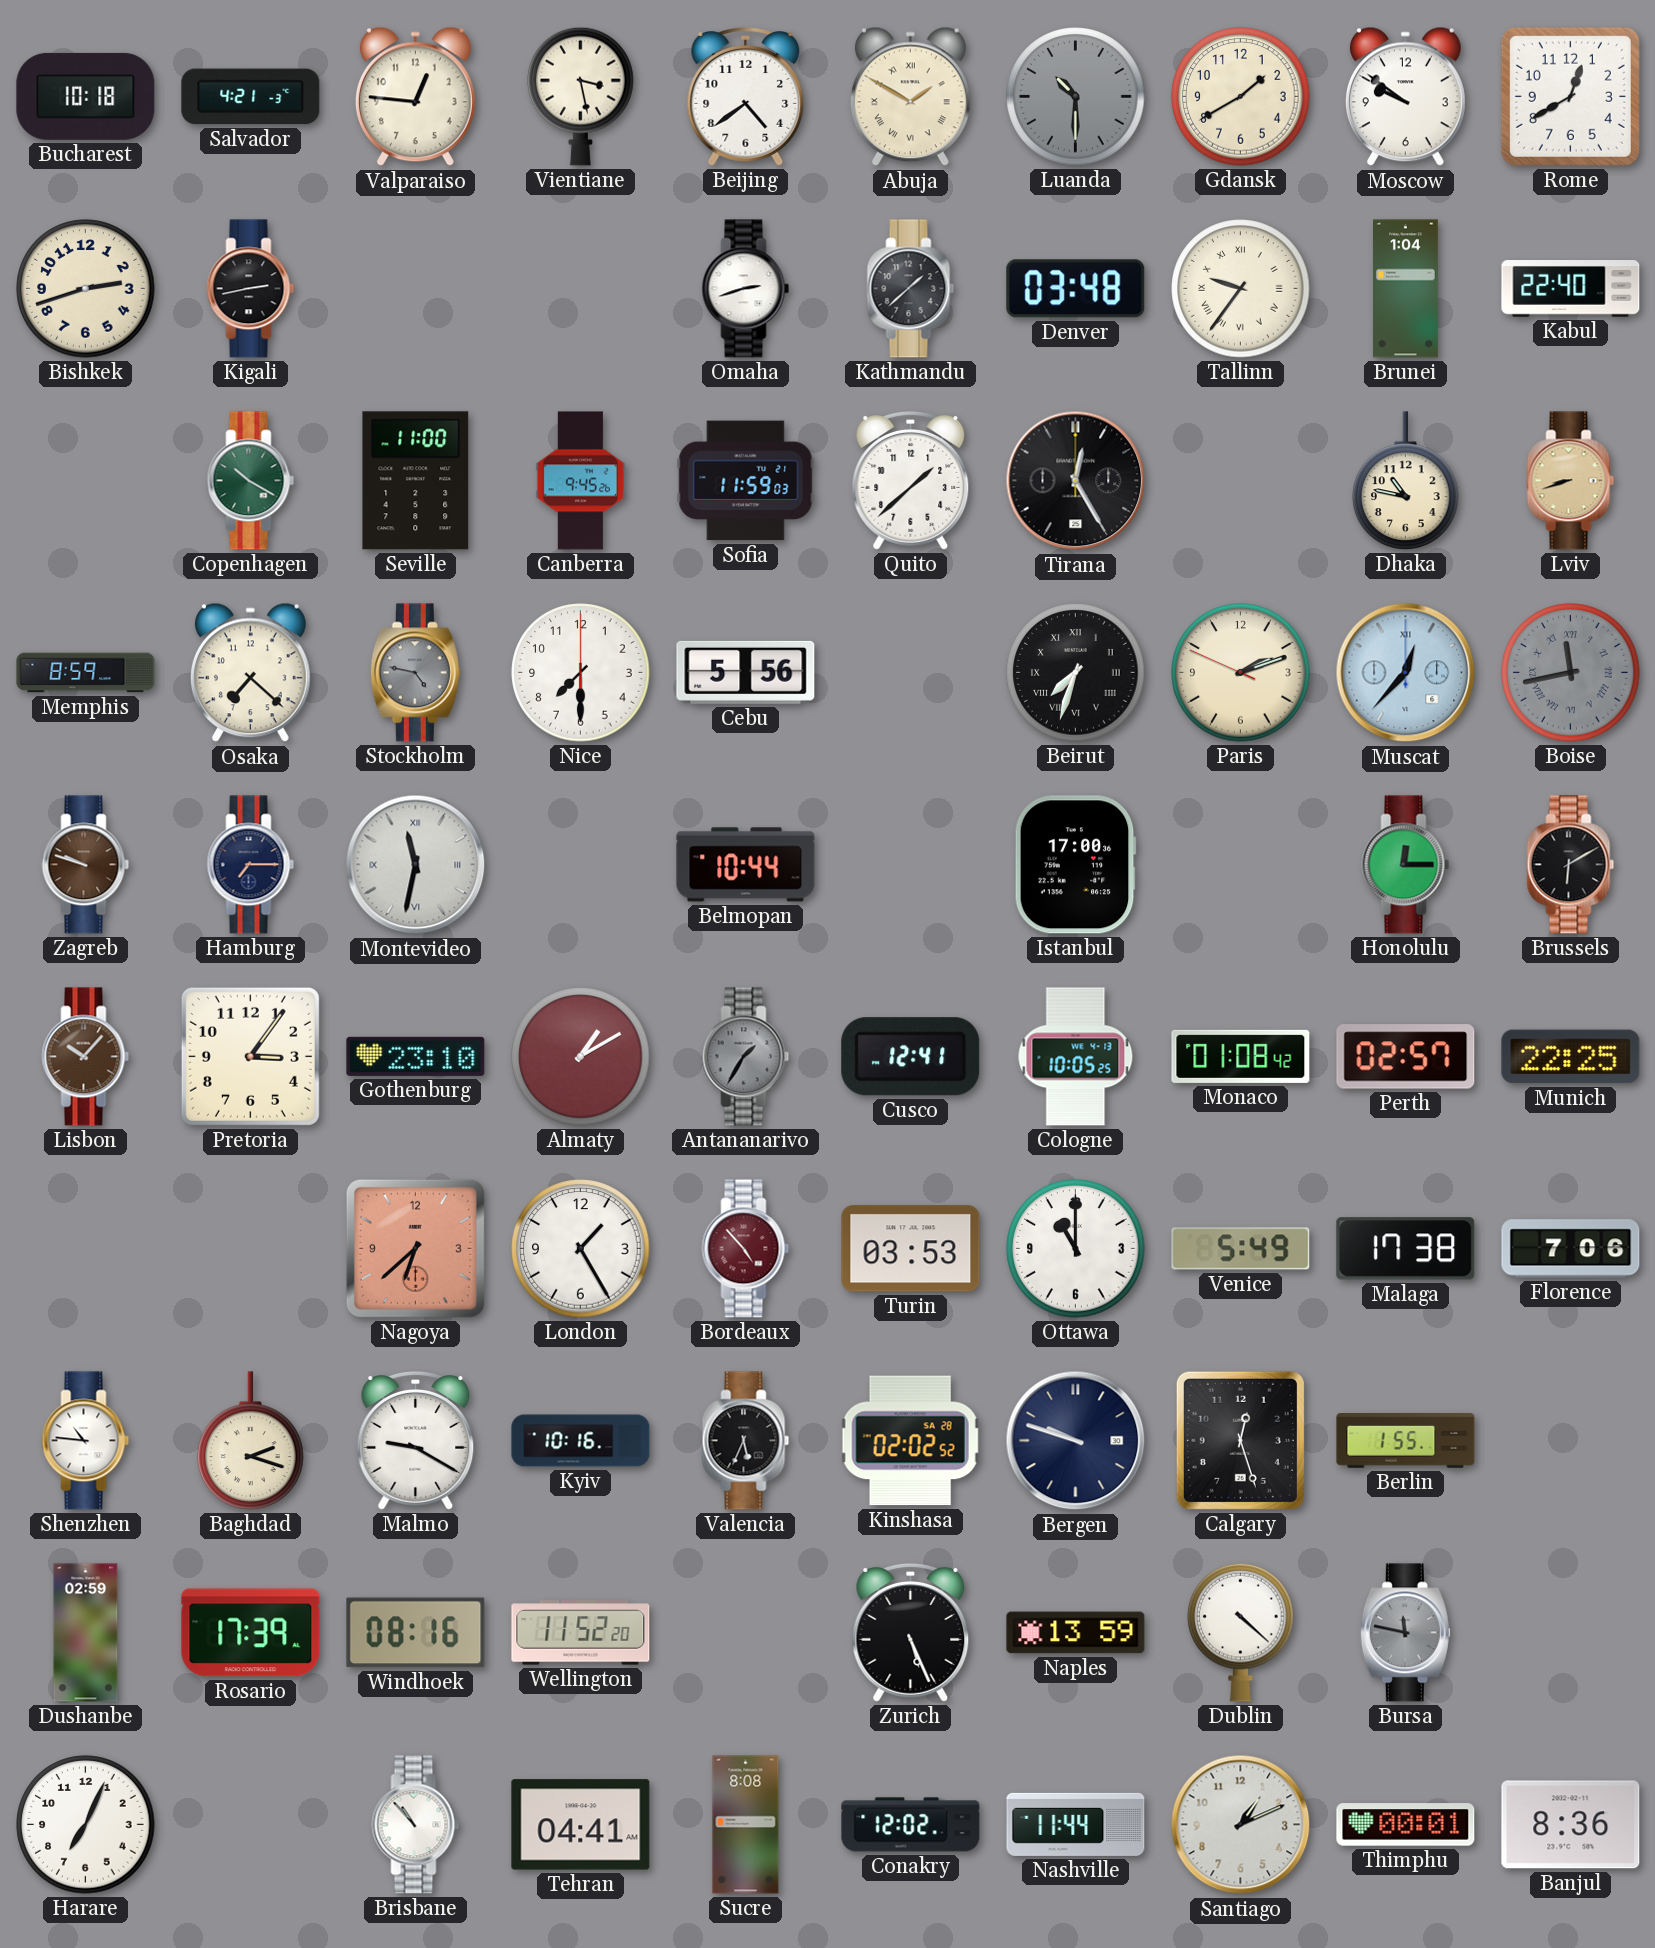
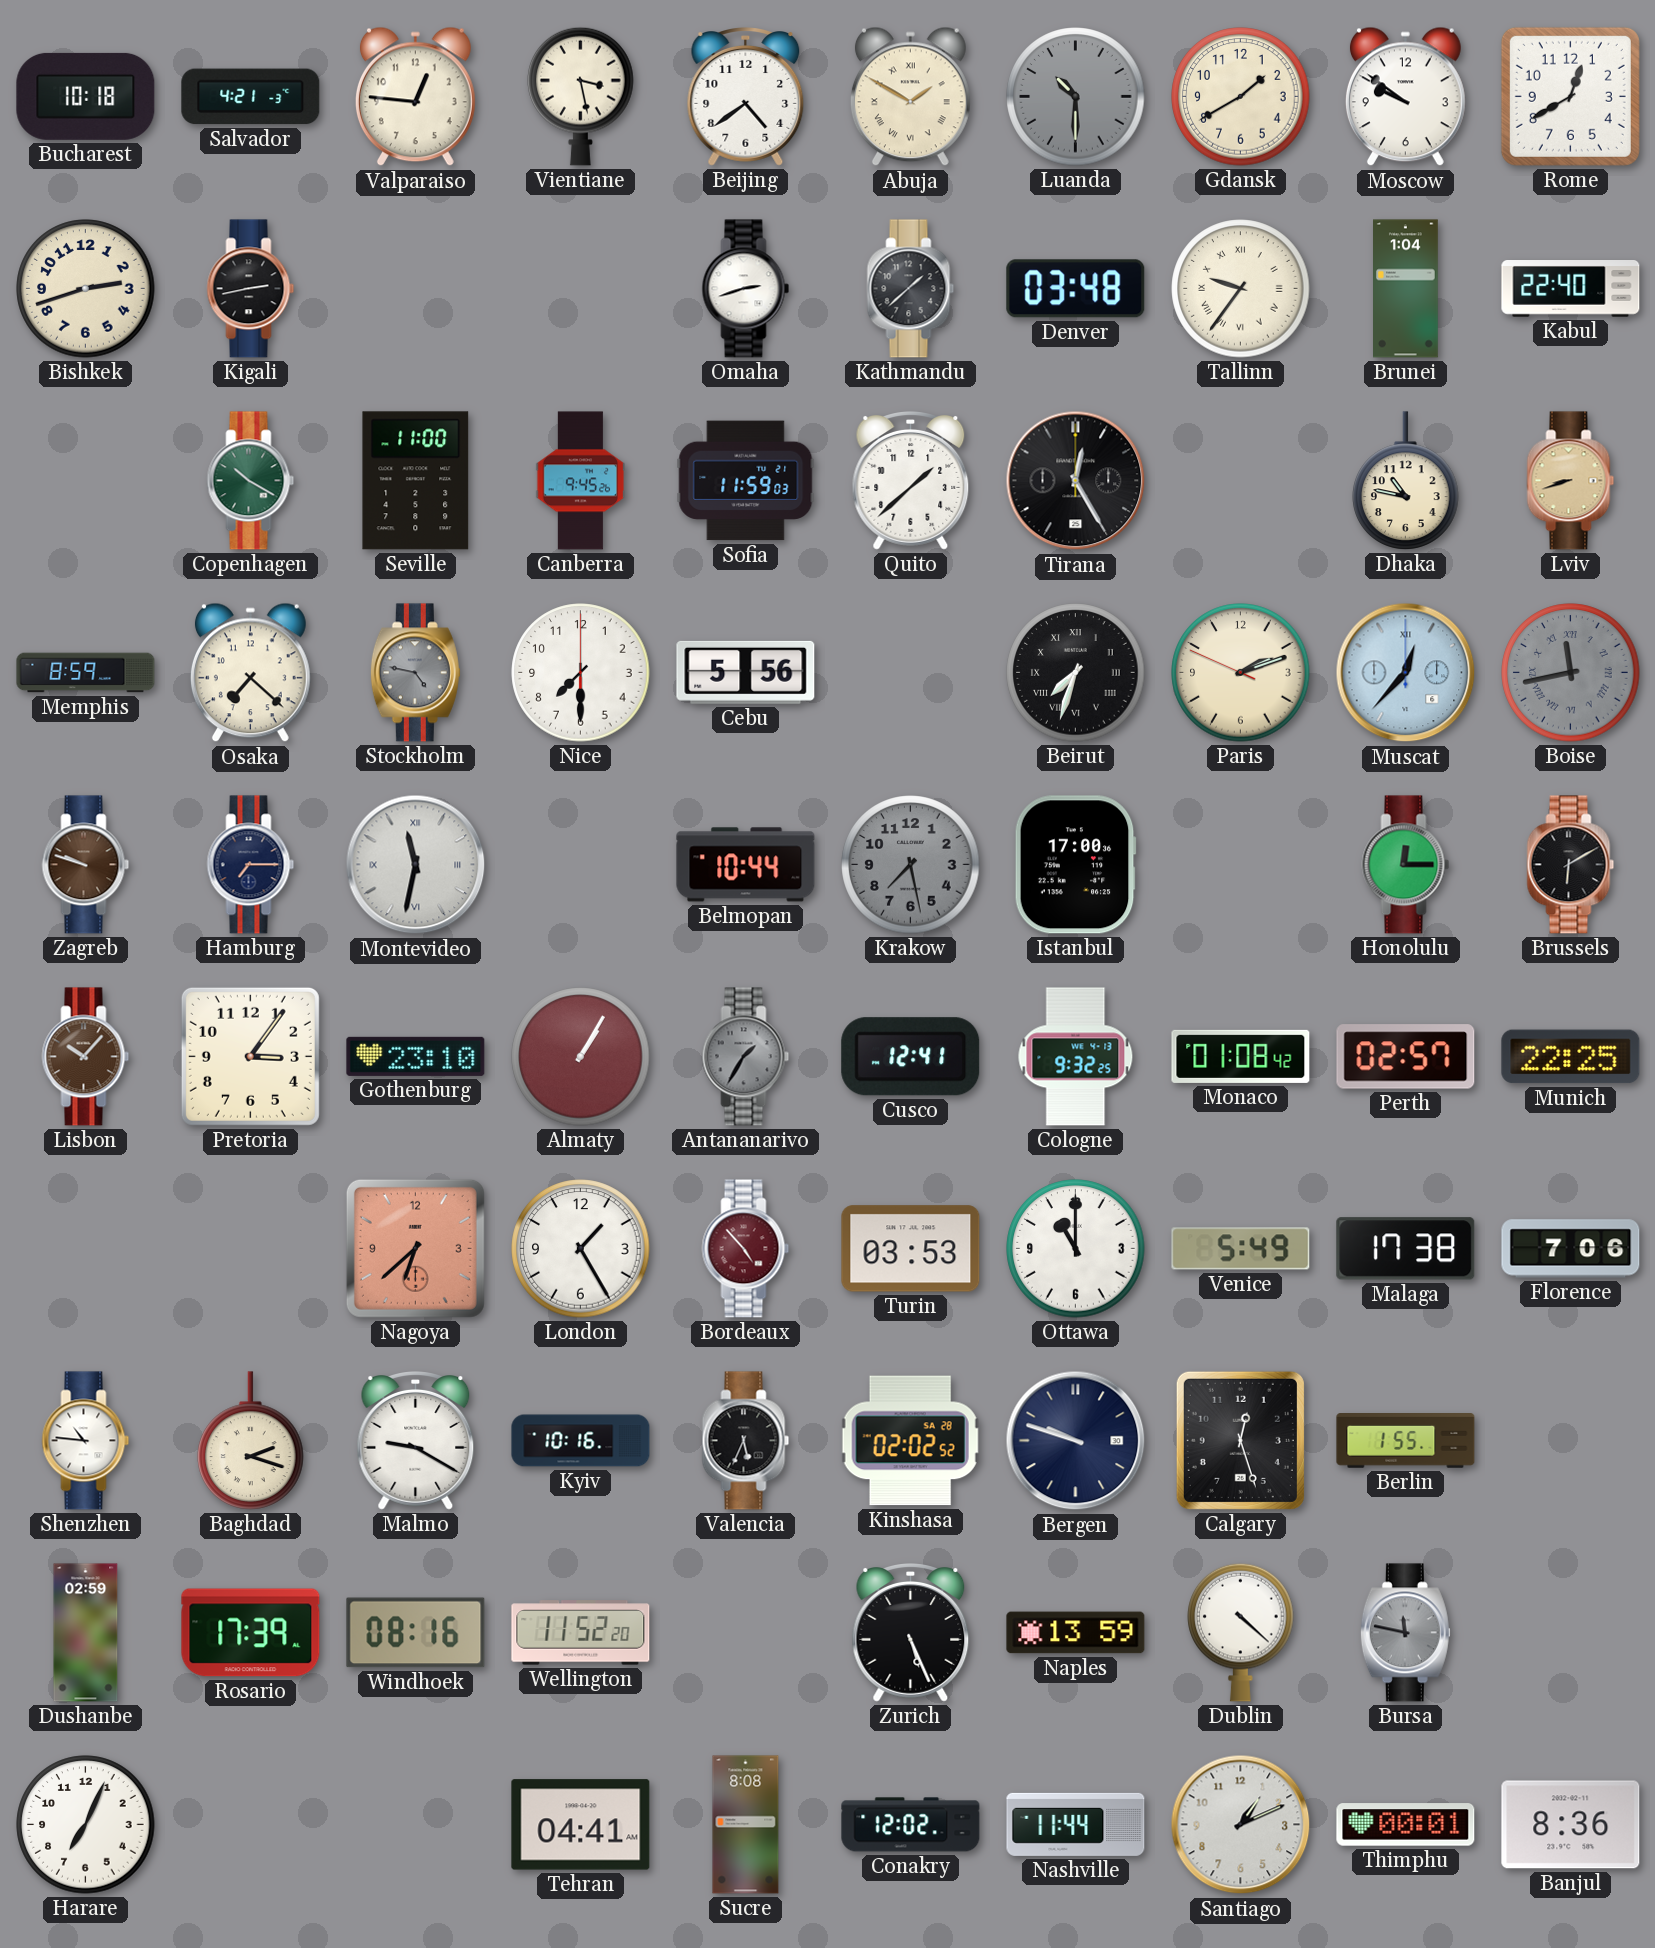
Krakow: none -> 7:28 (911, 865)
Almaty: 1:10 -> 1:05 (581, 1057)
Cologne: 10:05 -> 9:32 (1076, 1057)
Brisbane: 10:53 -> none (416, 1825)
